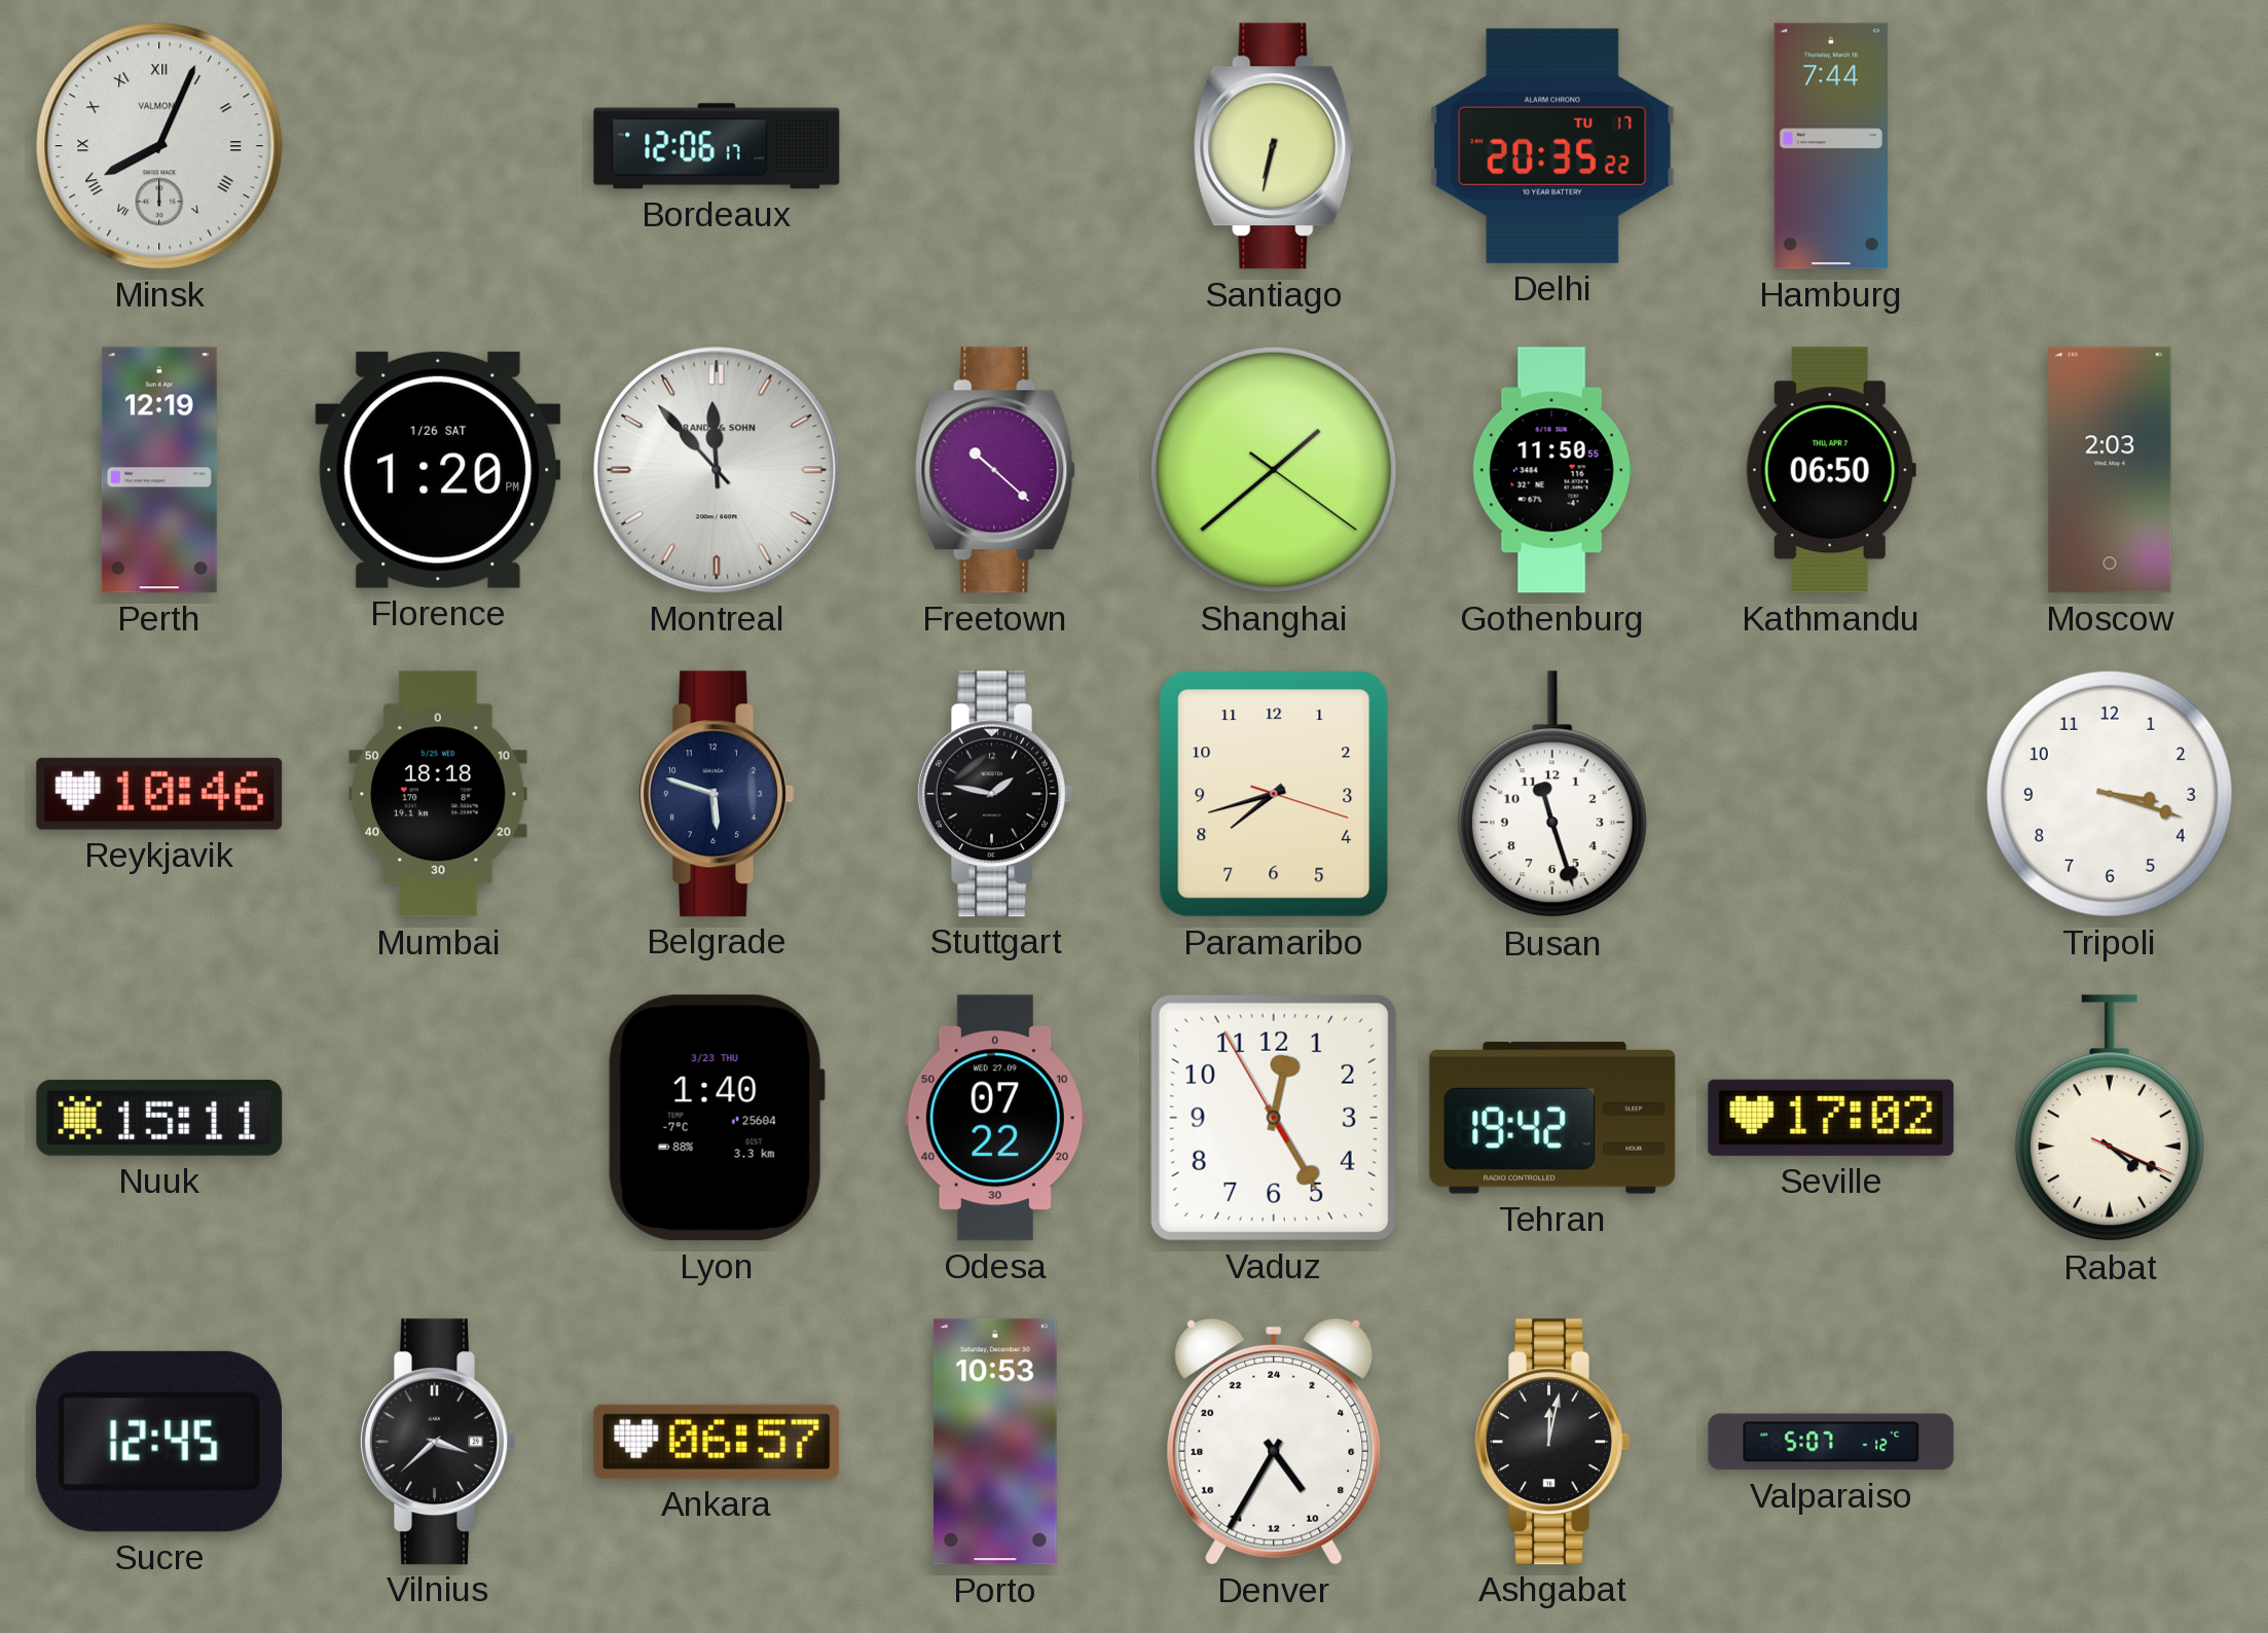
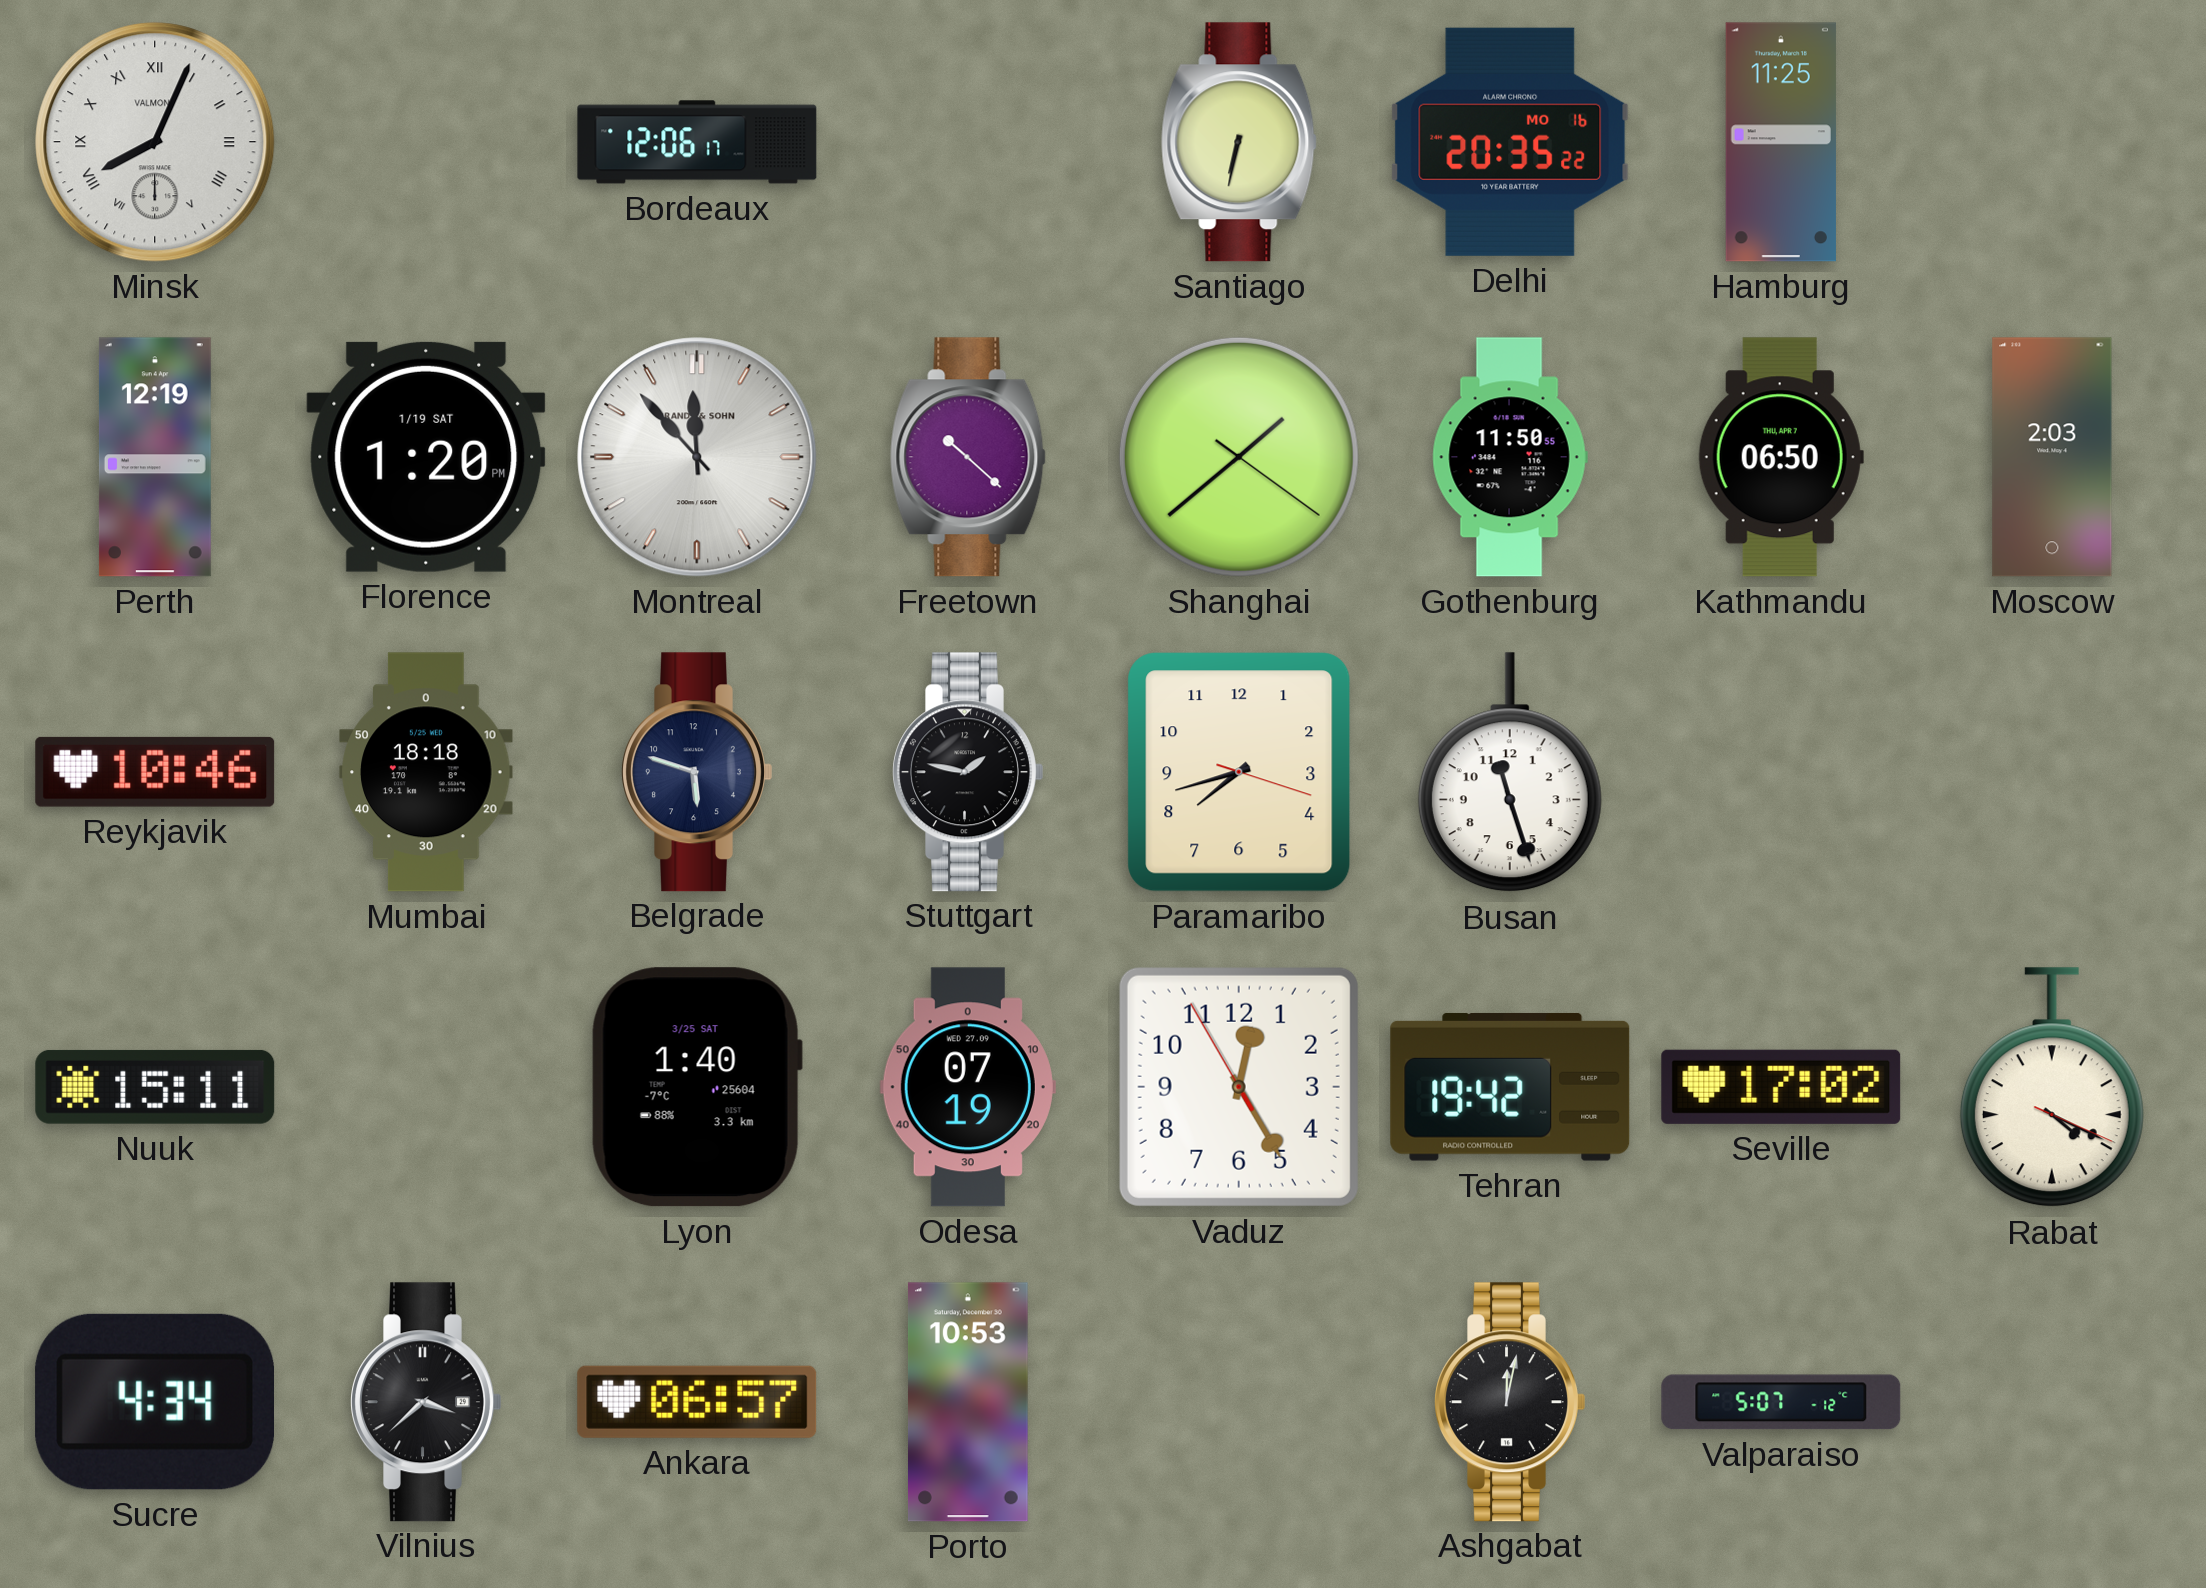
Delhi date: TU 17 -> MO 16 (1510, 142)
Hamburg: 7:44 -> 11:25 (1781, 142)
Florence date: 1/26 SAT -> 1/19 SAT (426, 457)
Tripoli: 3:18 -> none (2110, 794)
Lyon date: 3/23 THU -> 3/25 SAT (697, 1087)
Odesa: 07:22 -> 07:19 (968, 1087)
Sucre: 12:45 -> 4:34 (154, 1402)
Denver: 9:35 -> none (1274, 1442)
